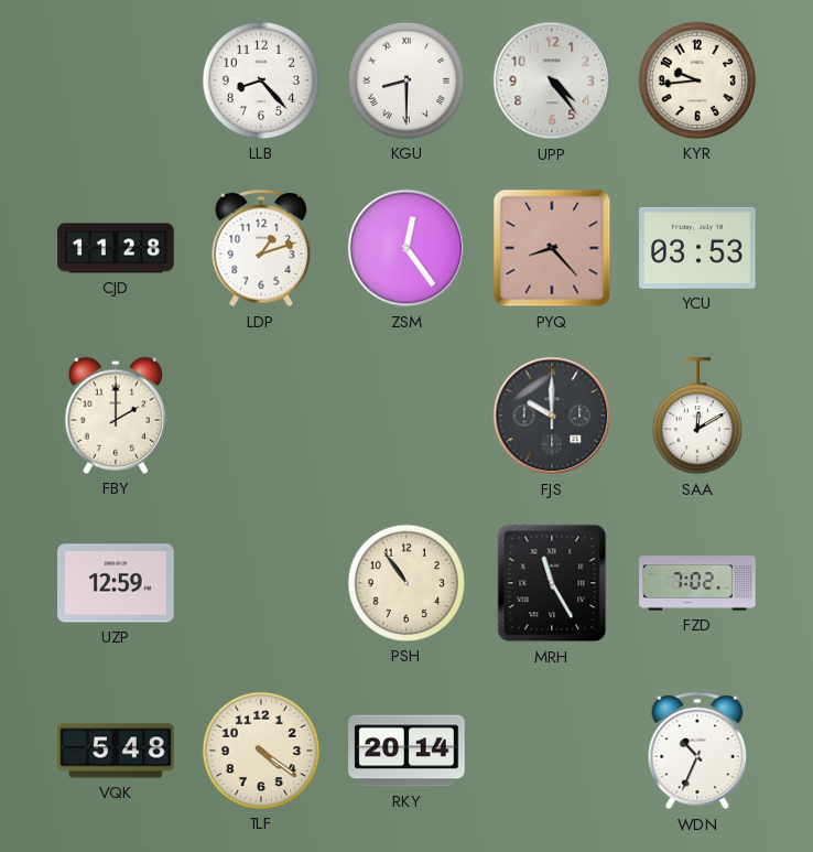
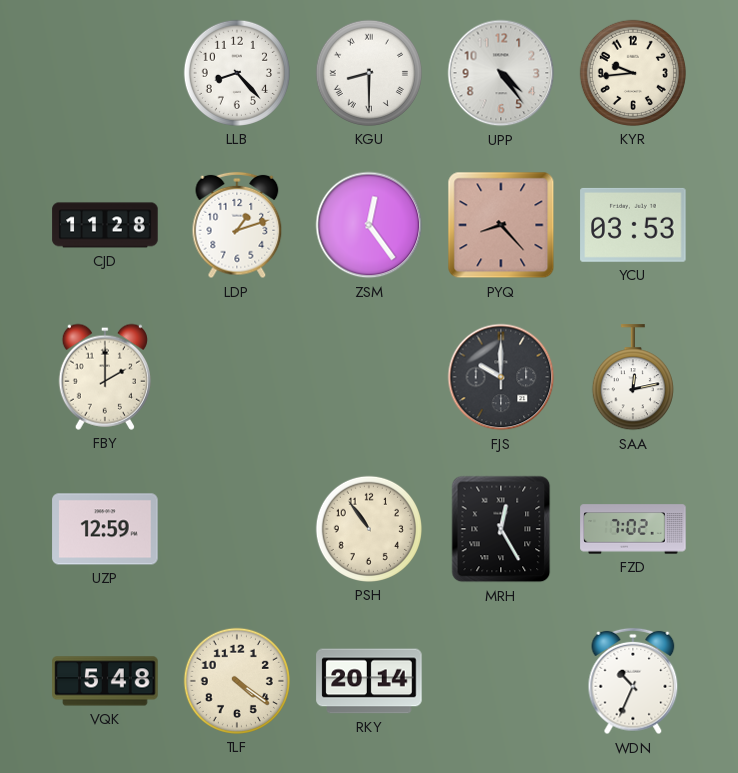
SAA: 12:10 -> 12:13 (633, 378)
MRH: 11:25 -> 12:25 (501, 529)
